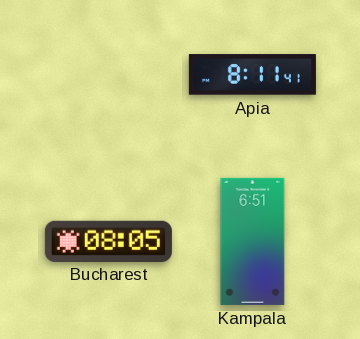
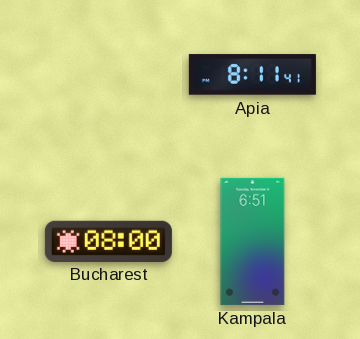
Bucharest: 08:05 -> 08:00 (108, 241)
